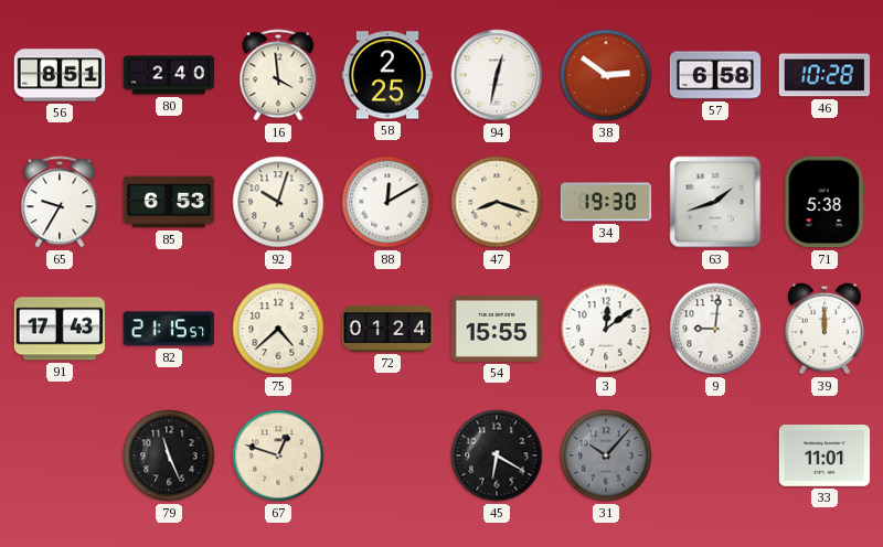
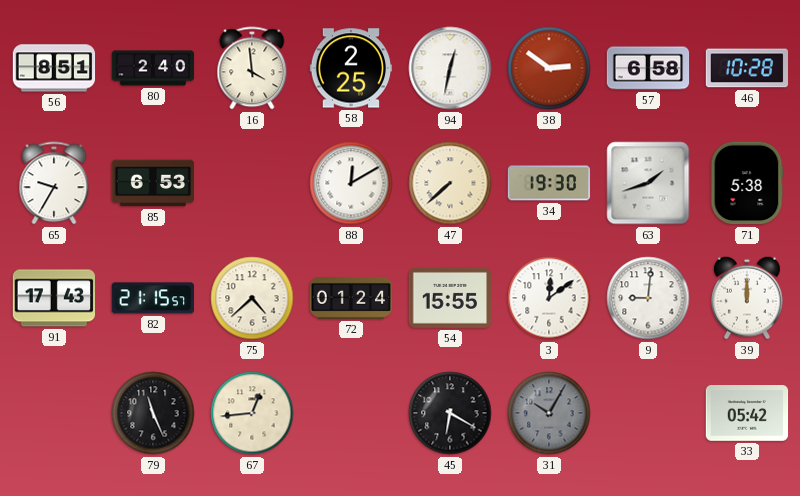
92: 10:03 -> none (278, 202)
47: 8:18 -> 7:38 (450, 183)
67: 12:48 -> 12:44 (252, 413)
31: 10:07 -> 10:05 (549, 413)
33: 11:01 -> 05:42 (747, 414)
